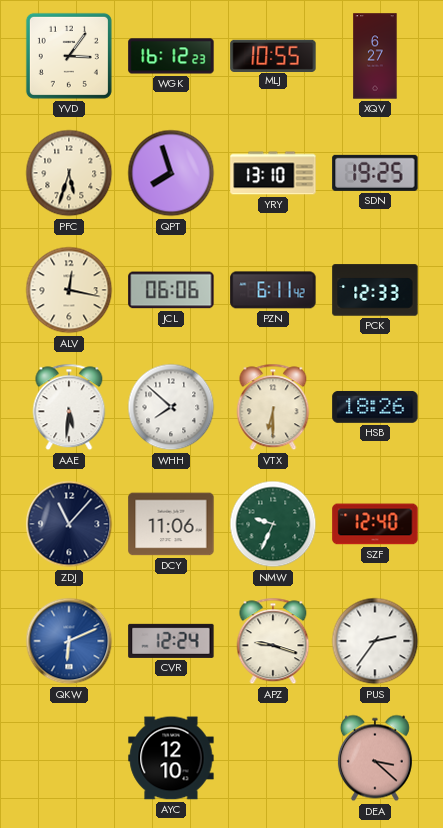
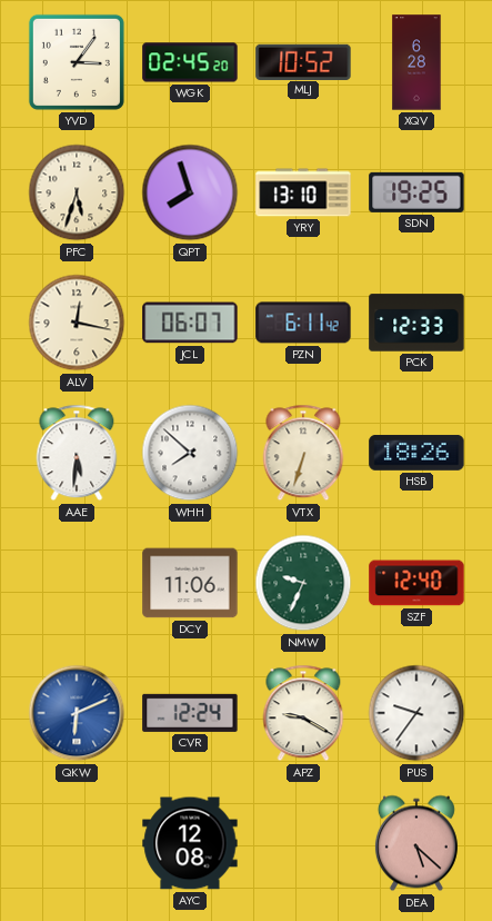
WGK: 16:12 -> 02:45 (190, 62)
MLJ: 10:55 -> 10:52 (303, 61)
XQV: 6:27 -> 6:28 (416, 62)
JCL: 06:06 -> 06:07 (190, 323)
VTX: 6:30 -> 6:33 (303, 453)
ZDJ: 11:07 -> none (69, 524)
APZ: 9:18 -> 9:20 (303, 713)
PUS: 2:36 -> 9:36 (416, 713)
AYC: 12:10 -> 12:08 (190, 843)
DEA: 3:22 -> 5:22 (416, 843)
